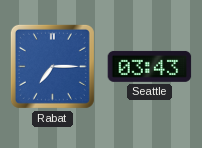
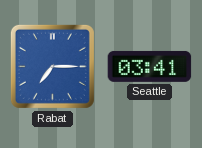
Seattle: 03:43 -> 03:41 (150, 66)
